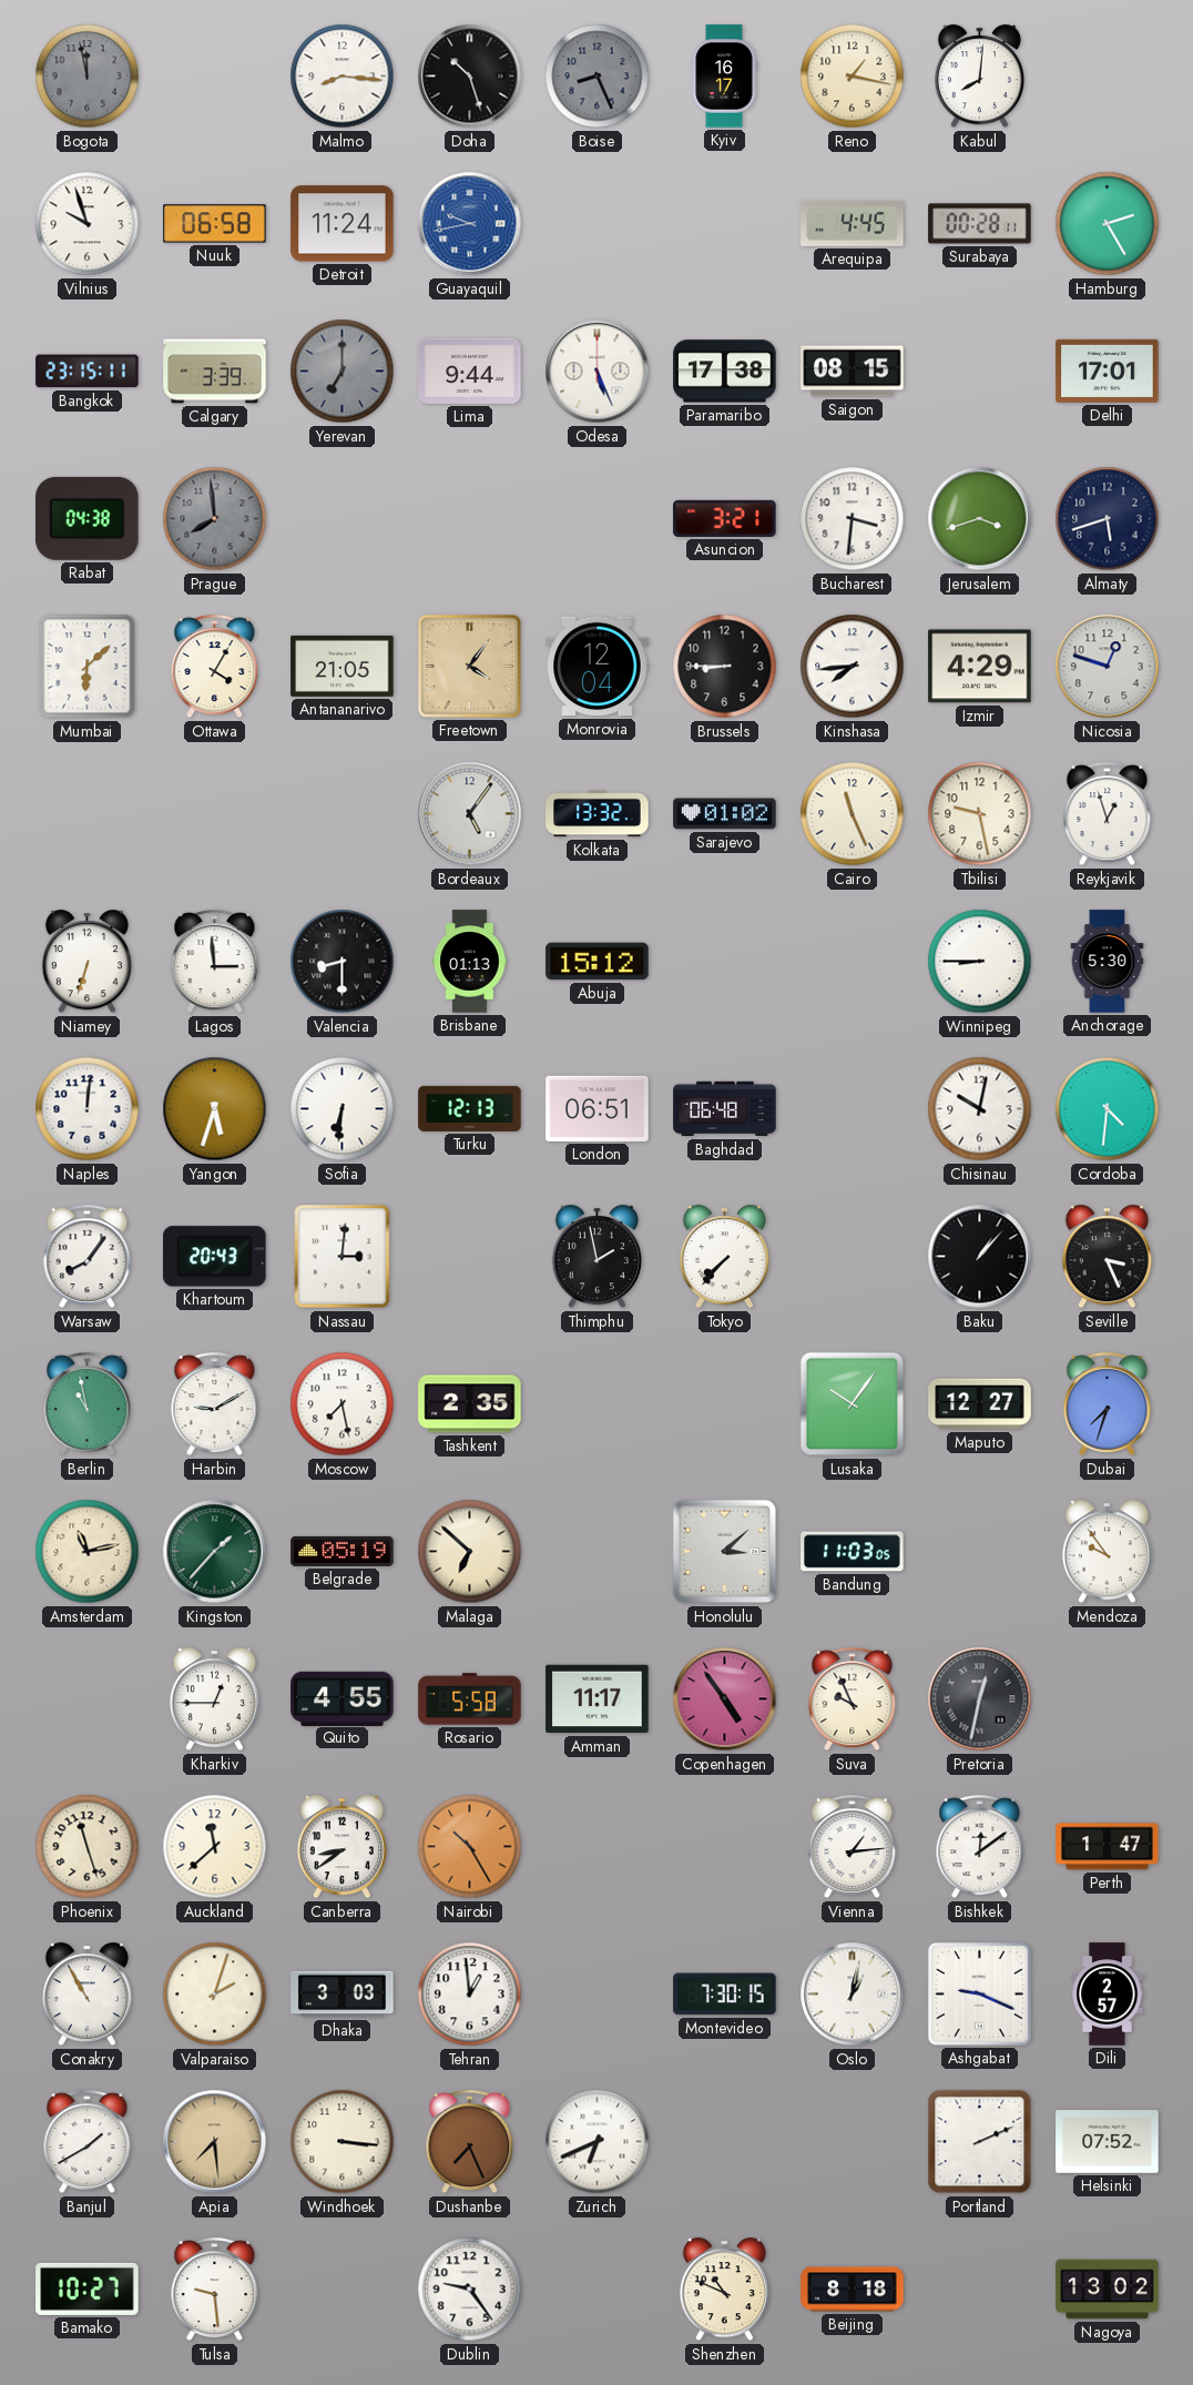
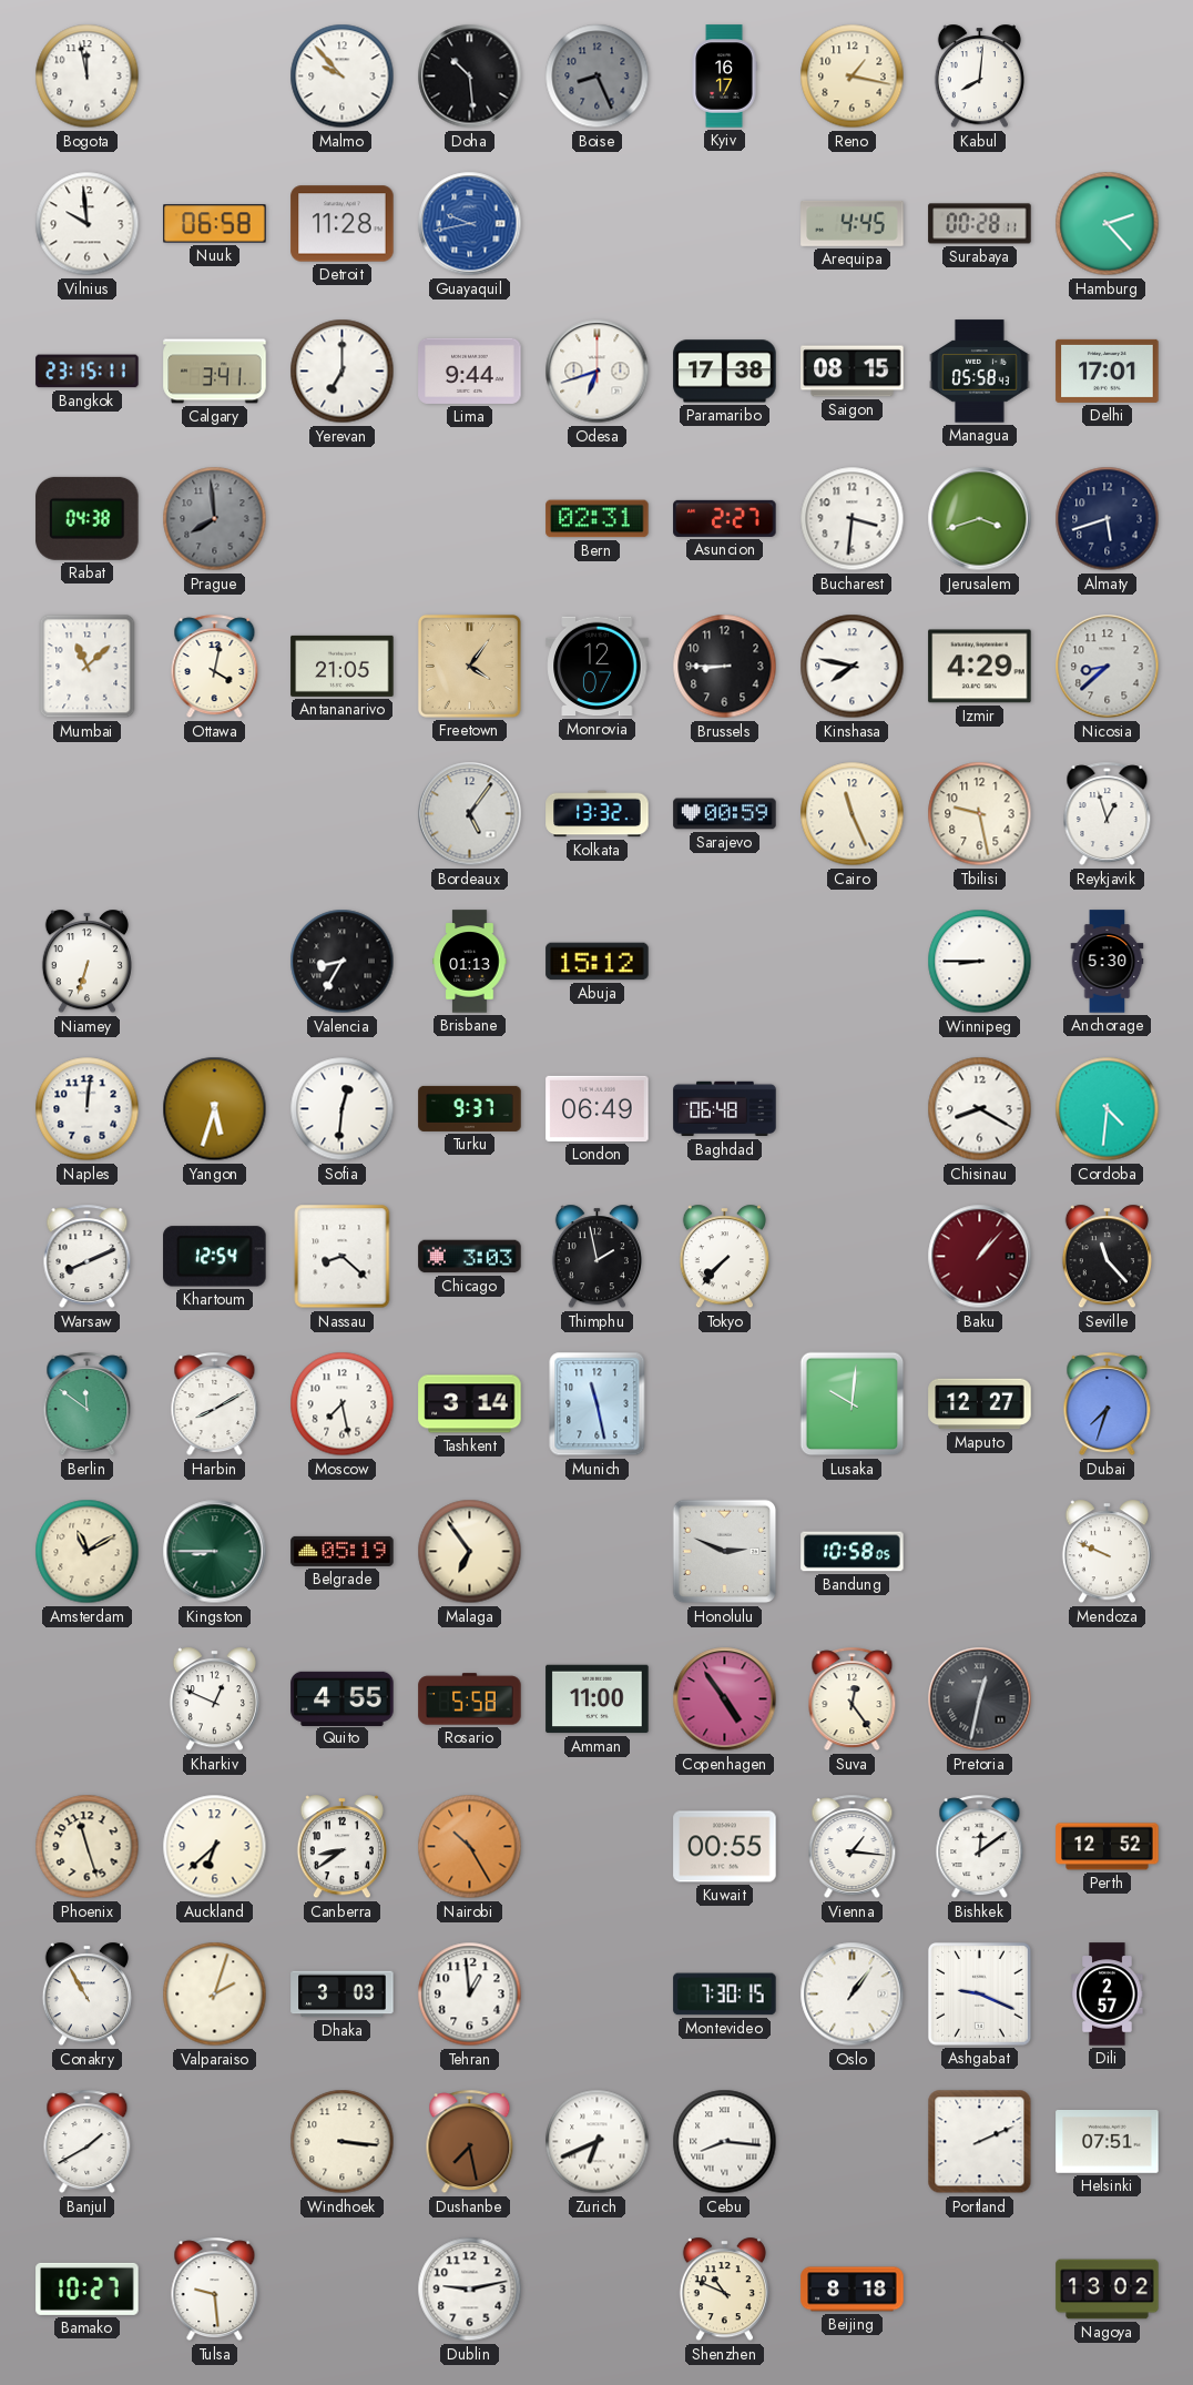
Bogota dial: grey -> white (88, 77)
Malmo: 8:16 -> 9:53 (343, 77)
Doha: 10:27 -> 10:29 (470, 77)
Vilnius: 9:57 -> 9:59 (88, 224)
Detroit: 11:24 -> 11:28 (343, 224)
Hamburg: 2:25 -> 2:23 (1108, 224)
Calgary: 3:39 -> 3:41 (215, 372)
Yerevan dial: grey -> white (343, 372)
Odesa: 5:26 -> 6:42 (598, 372)
Managua: none -> 05:58 (980, 372)
Bern: none -> 02:31 (598, 519)
Asuncion: 3:21 -> 2:27 (725, 518)
Mumbai: 6:08 -> 11:08 (88, 667)
Ottawa: 4:05 -> 4:02 (215, 667)
Monrovia: 12:04 -> 12:07 (598, 667)
Kinshasa: 7:44 -> 7:47 (853, 667)
Nicosia: 12:48 -> 8:38 (1108, 667)
Sarajevo: 01:02 -> 00:59 (725, 814)
Lagos: 2:59 -> none (215, 962)
Valencia: 8:30 -> 8:35 (343, 962)
Sofia: 6:31 -> 12:31 (343, 1109)
Turku: 12:13 -> 9:37 (470, 1108)
London: 06:51 -> 06:49 (598, 1108)
Chisinau: 10:02 -> 8:20 (980, 1109)
Warsaw: 8:06 -> 8:11 (88, 1257)
Khartoum: 20:43 -> 12:54 (215, 1257)
Nassau: 3:01 -> 8:22 (343, 1257)
Chicago: none -> 3:03 (470, 1257)
Baku dial: black -> burgundy (980, 1257)
Seville: 3:26 -> 11:23 (1107, 1257)
Berlin: 10:58 -> 11:51 (88, 1404)
Harbin: 9:10 -> 8:10 (215, 1404)
Tashkent: 2:35 -> 3:14 (470, 1404)
Munich: none -> 11:28 (598, 1404)
Lusaka: 10:06 -> 10:01 (853, 1404)
Amsterdam: 11:13 -> 11:10 (88, 1552)
Kingston: 1:37 -> 8:45 (215, 1552)
Malaga: 6:52 -> 6:54 (470, 1552)
Honolulu: 3:08 -> 2:49 (725, 1552)
Bandung: 11:03 -> 10:58 (853, 1552)
Mendoza: 9:54 -> 9:49 (1107, 1552)
Kharkiv: 12:45 -> 12:49 (214, 1699)
Amman: 11:17 -> 11:00 (598, 1699)
Suva: 9:56 -> 12:24 (853, 1699)
Auckland: 11:38 -> 6:38 (215, 1847)
Kuwait: none -> 00:55 (725, 1847)
Vienna: 1:14 -> 1:16 (853, 1847)
Perth: 1:47 -> 12:52 (1108, 1847)
Oslo: 1:02 -> 1:06 (853, 1995)
Apia: 7:29 -> none (215, 2142)
Dushanbe: 7:26 -> 7:28 (470, 2142)
Cebu: none -> 8:16 (725, 2142)
Helsinki: 07:52 -> 07:51 (1108, 2142)
Dublin: 9:24 -> 9:13 (470, 2290)
